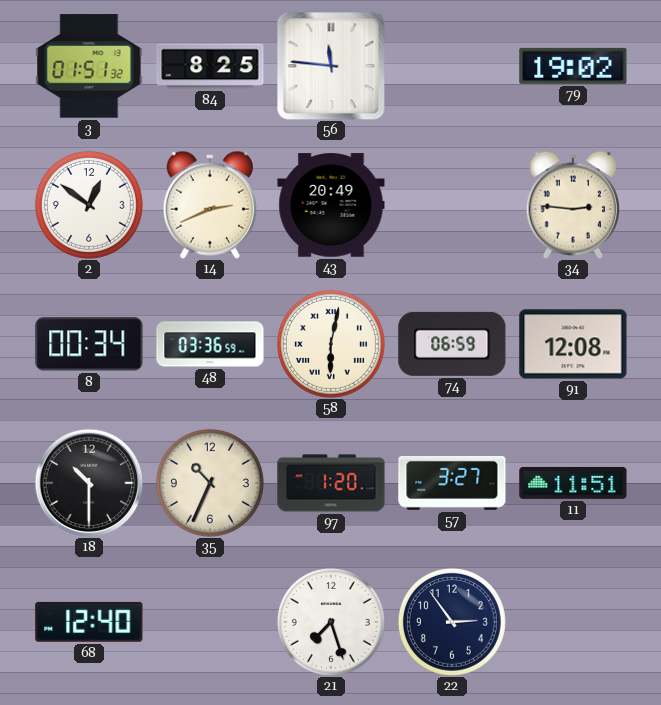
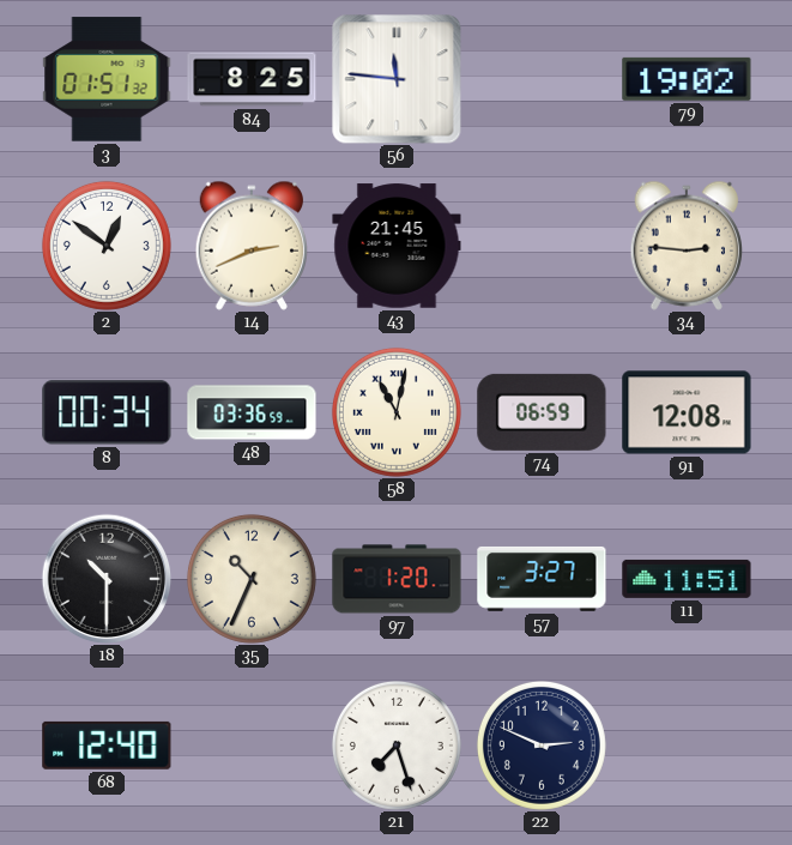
43: 20:49 -> 21:45 (397, 246)
58: 6:02 -> 11:02 (397, 412)
22: 2:54 -> 2:49 (542, 746)
